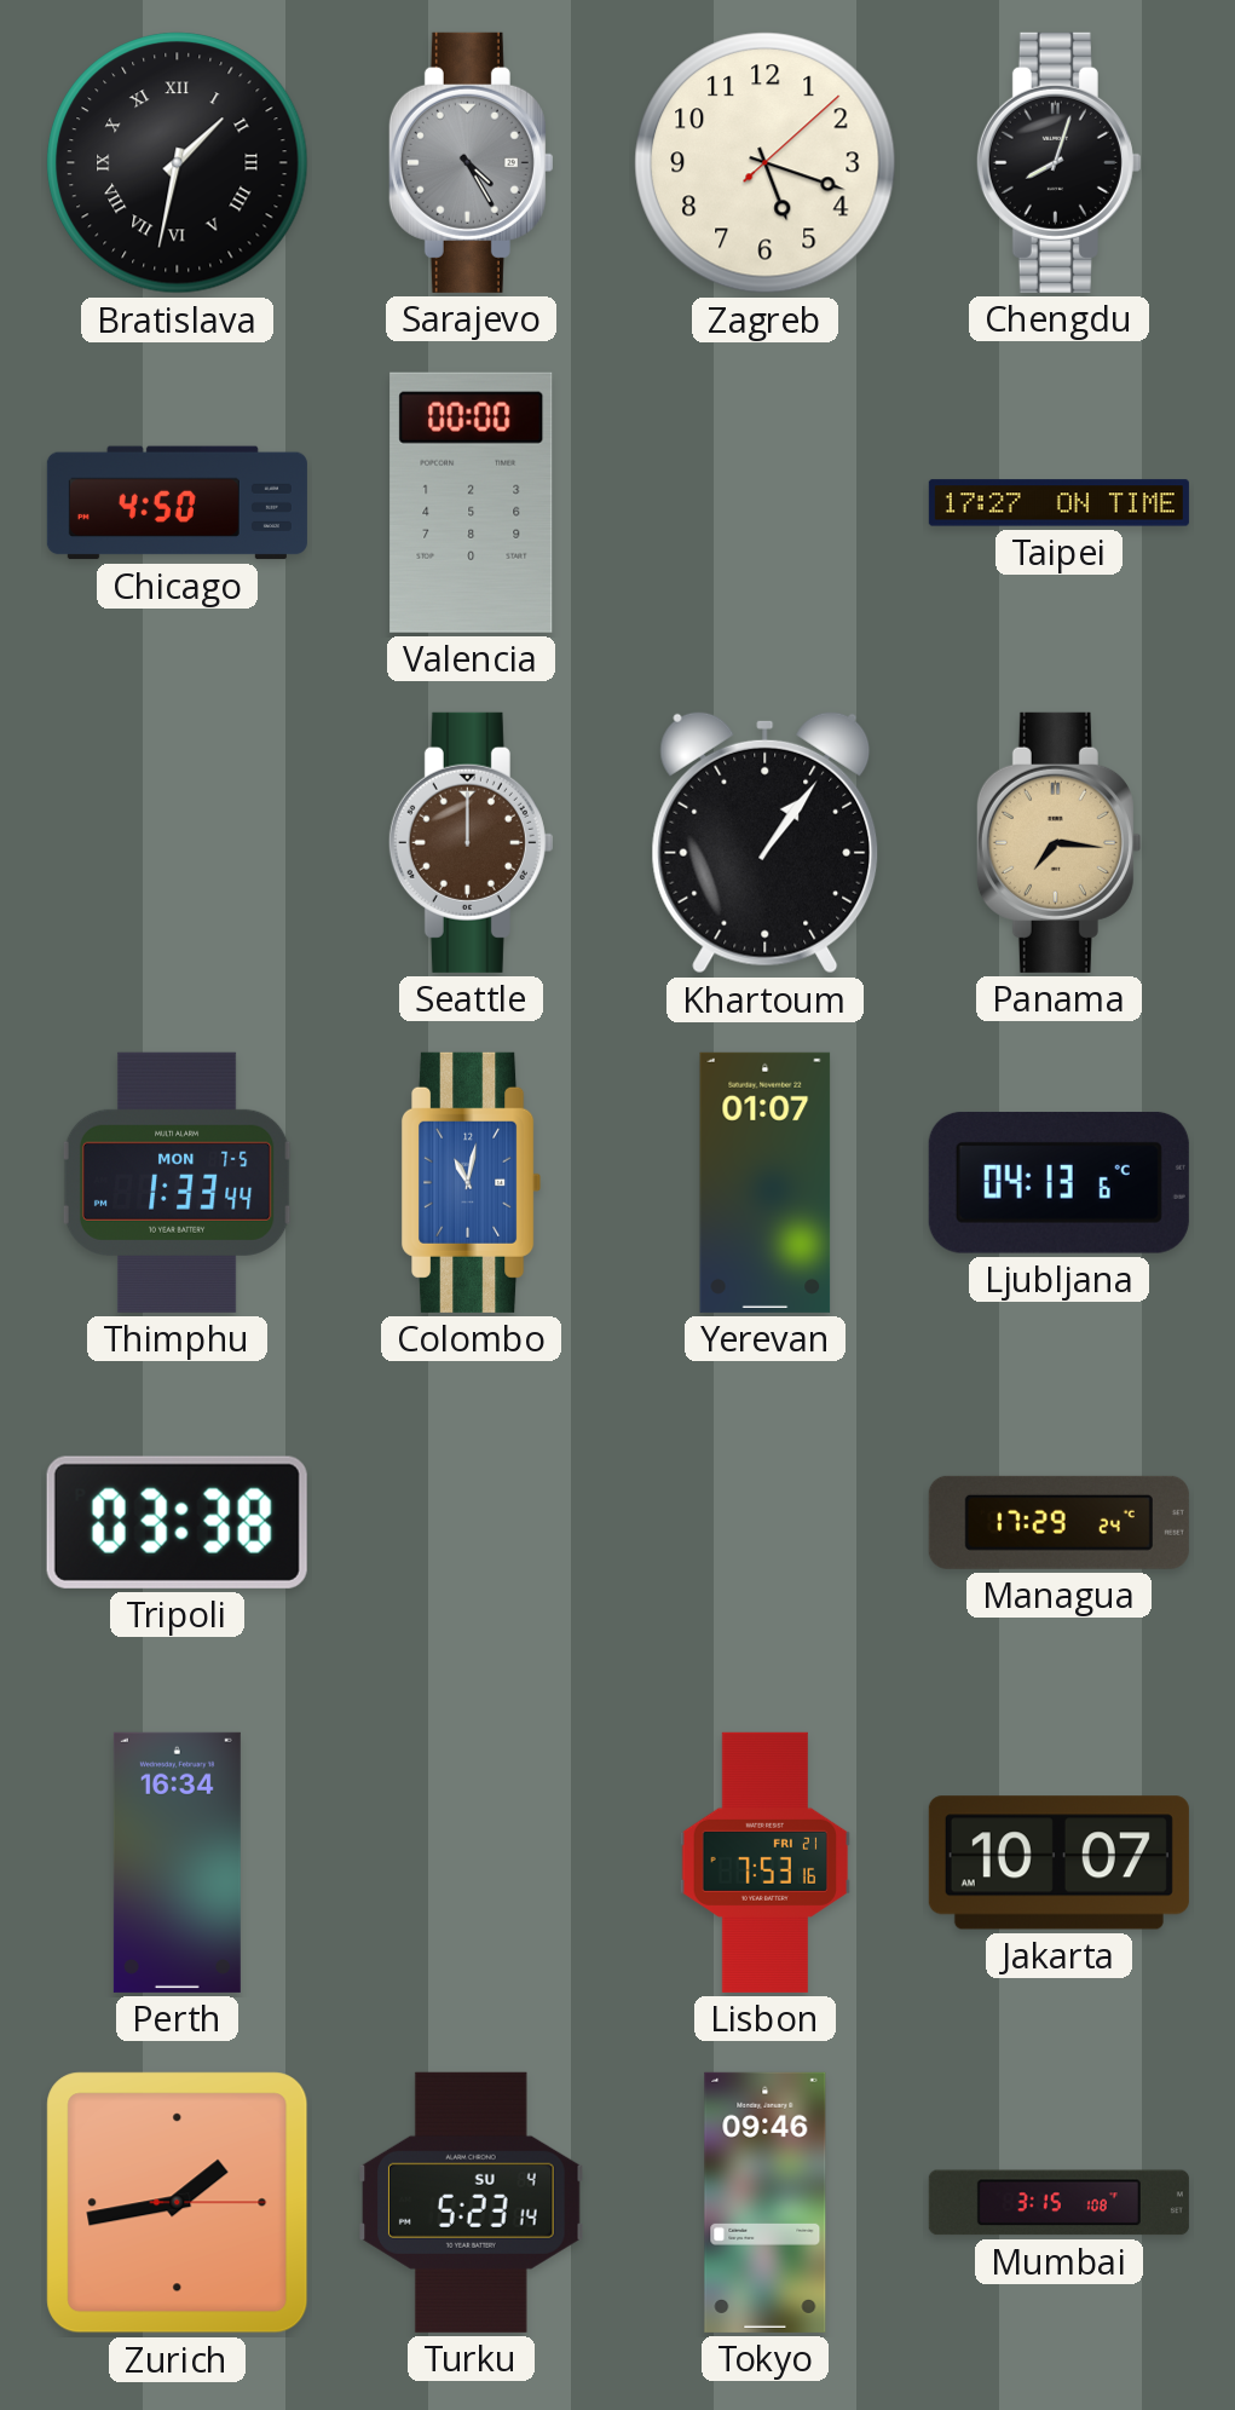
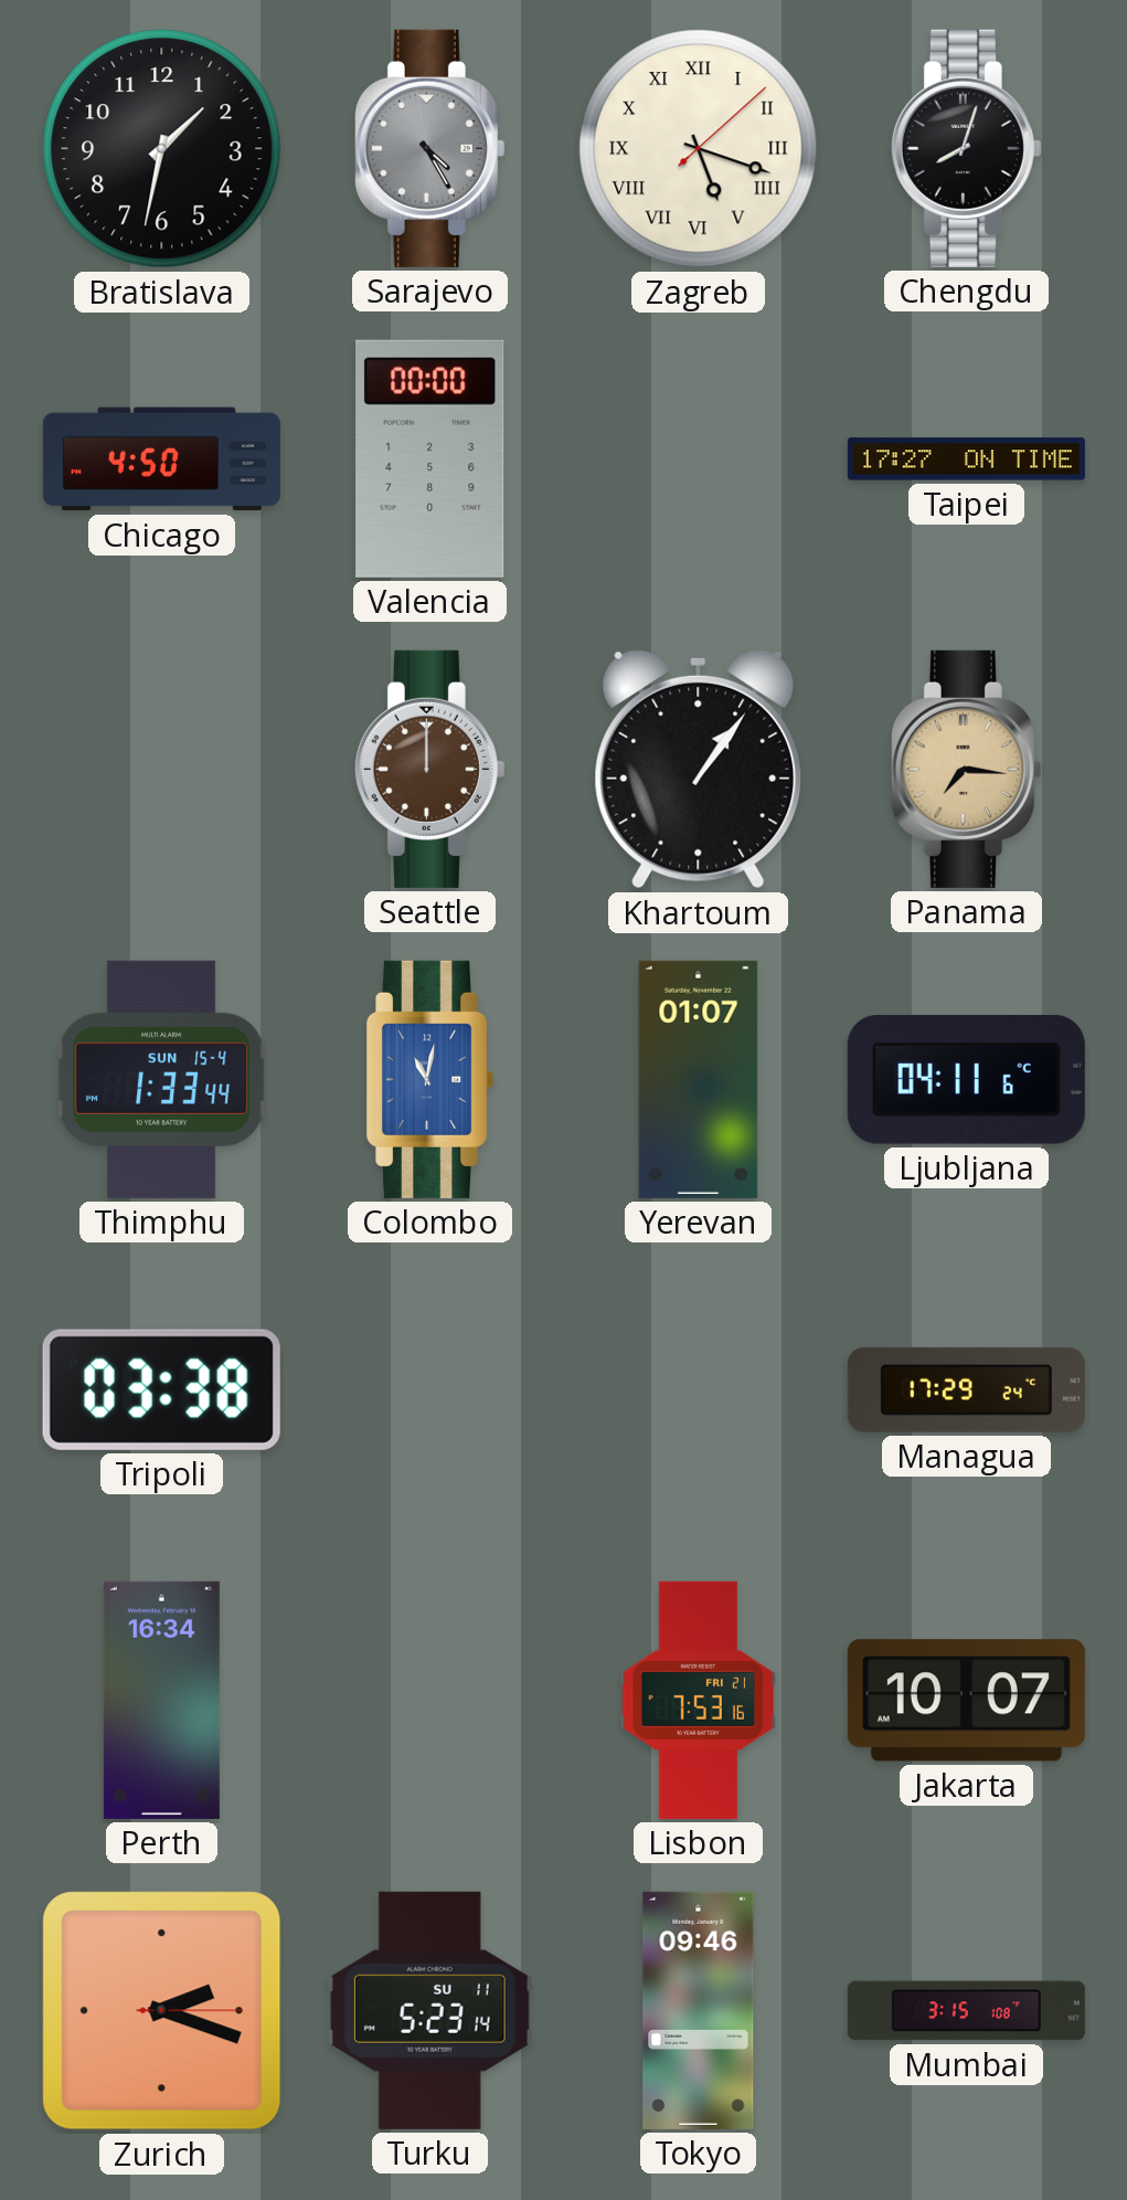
Bratislava numerals: Roman -> Arabic (162, 149)
Zagreb numerals: Arabic -> Roman (699, 149)
Thimphu date: MON 7-5 -> SUN 15-4 (161, 1079)
Ljubljana: 04:13 -> 04:11 (966, 1079)
Zurich: 1:43 -> 2:18 (162, 2011)
Turku date: SU 4 -> SU 11 (430, 2010)
